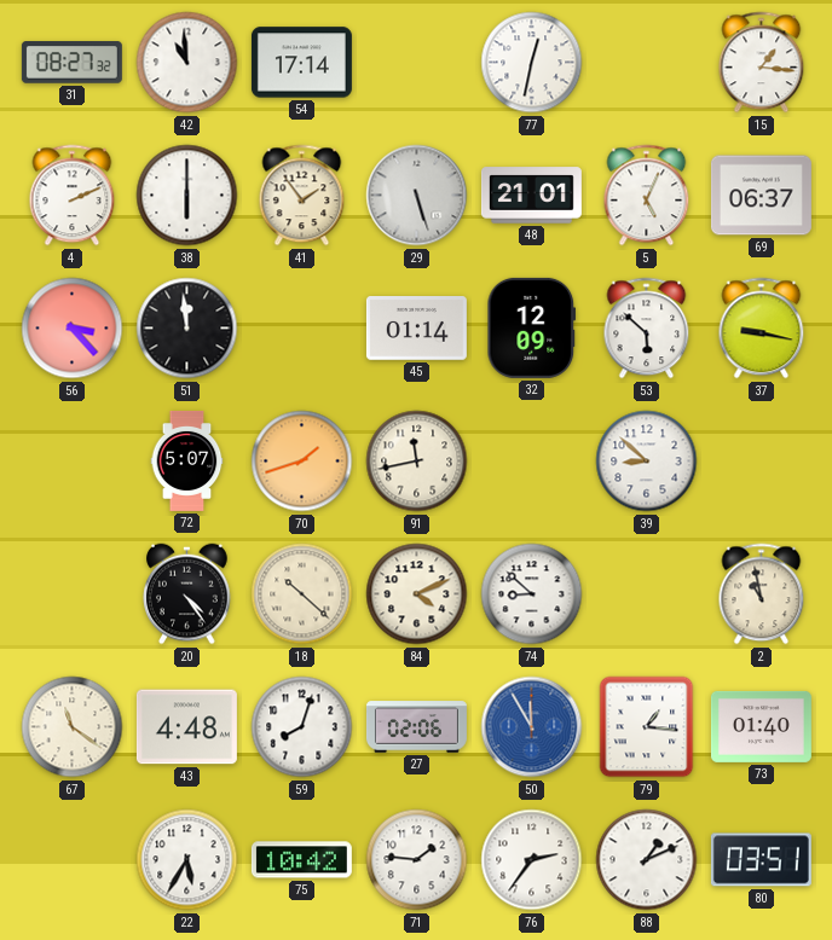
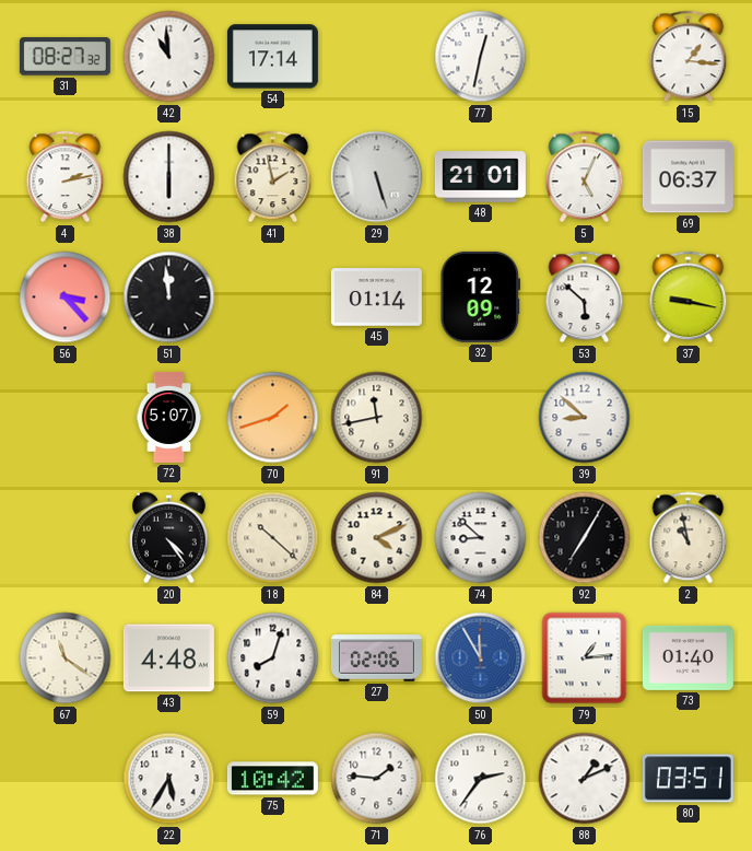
4: 2:11 -> 2:13 (66, 177)
41: 1:54 -> 1:58 (273, 177)
92: none -> 7:05 (585, 538)
79: 1:16 -> 1:14 (585, 658)
